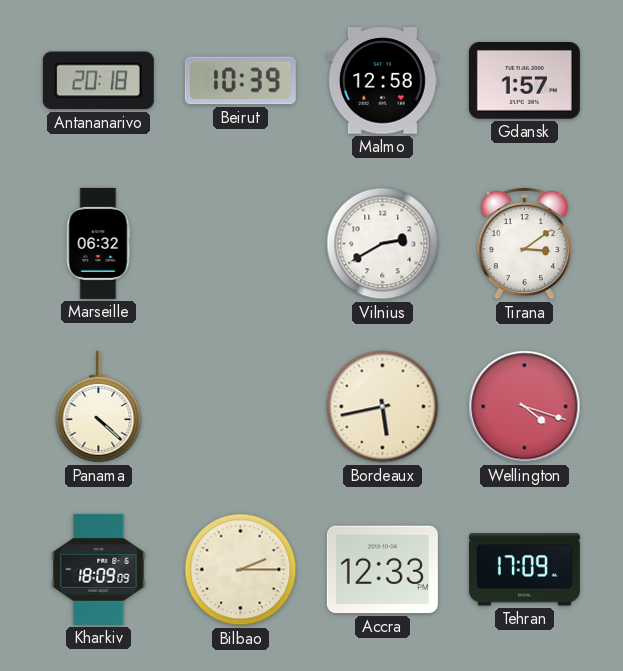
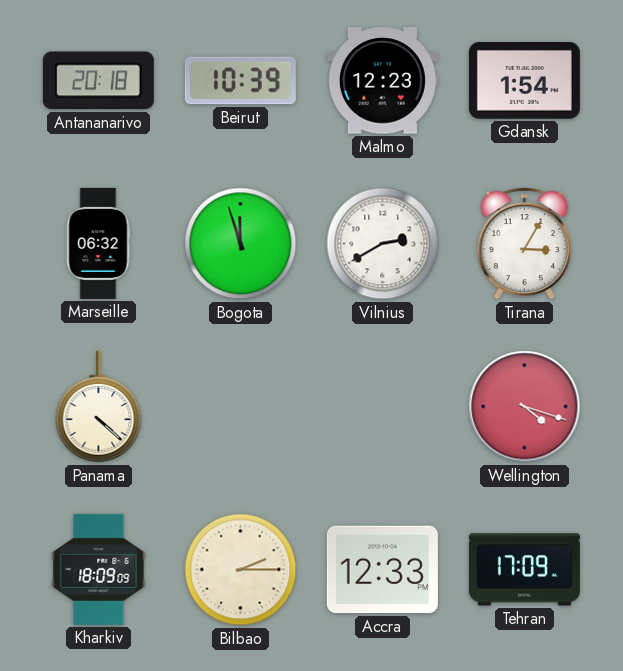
Malmo: 12:58 -> 12:23 (382, 81)
Gdansk: 1:57 -> 1:54 (524, 81)
Bogota: none -> 11:57 (241, 244)
Tirana: 3:09 -> 3:05 (524, 243)
Bordeaux: 5:43 -> none (383, 407)
